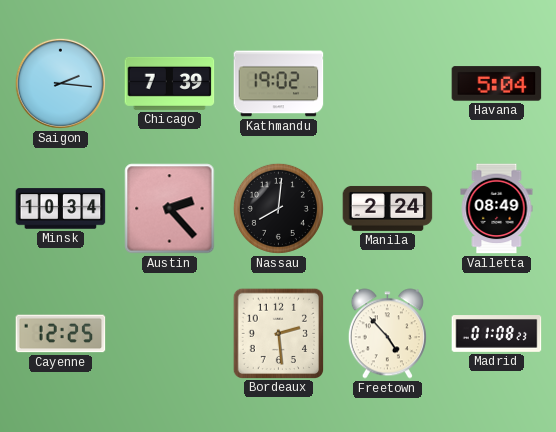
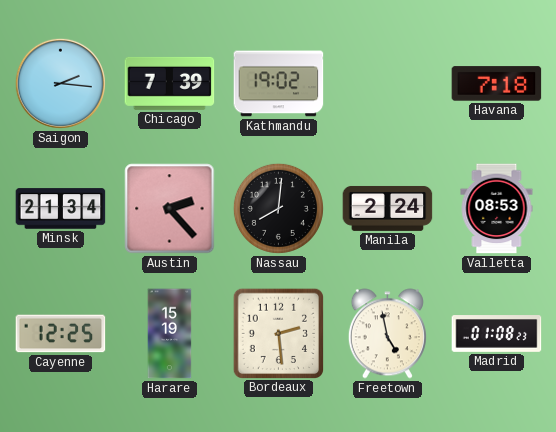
Havana: 5:04 -> 7:18 (497, 84)
Minsk: 10:34 -> 21:34 (61, 209)
Valletta: 08:49 -> 08:53 (497, 209)
Harare: none -> 15:19 (170, 334)
Freetown: 4:53 -> 4:58 (387, 334)
